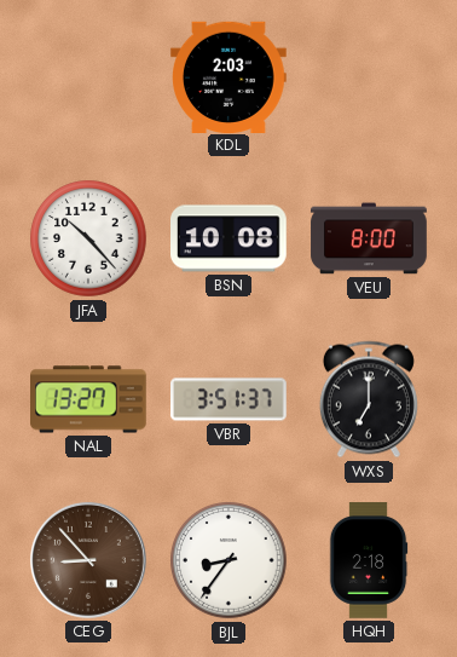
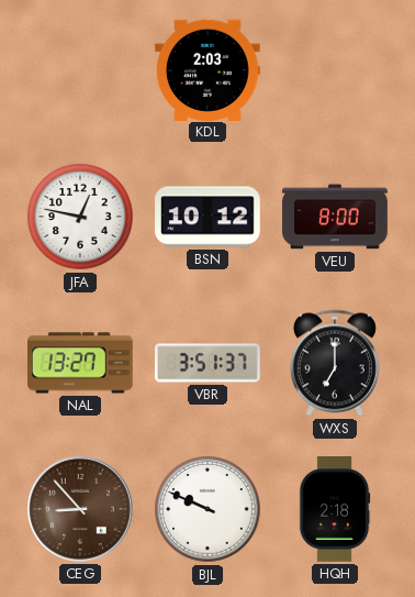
JFA: 10:23 -> 12:47 (80, 217)
BSN: 10:08 -> 10:12 (209, 217)
BJL: 8:36 -> 9:49 (207, 509)
